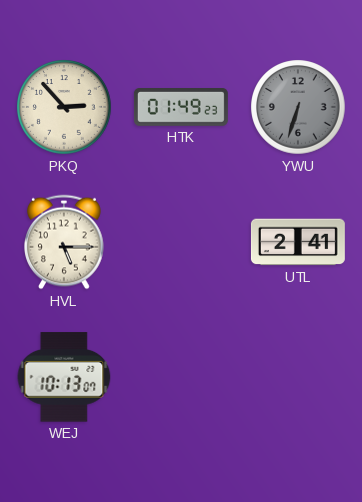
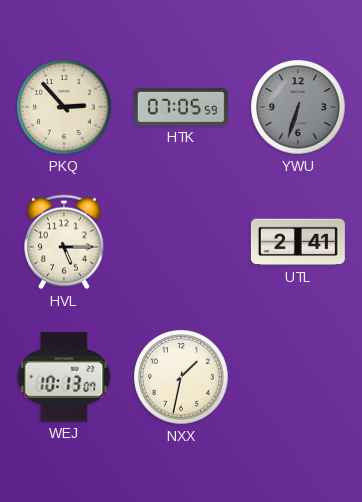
HTK: 01:49 -> 07:05 (181, 108)
NXX: none -> 1:32 (181, 377)
